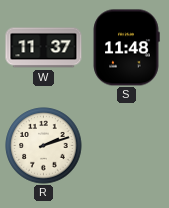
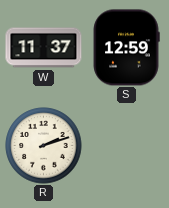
S: 11:48 -> 12:59 (126, 48)
